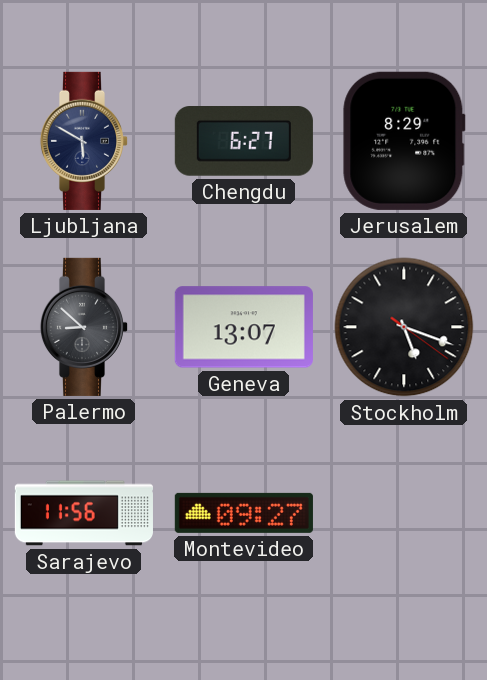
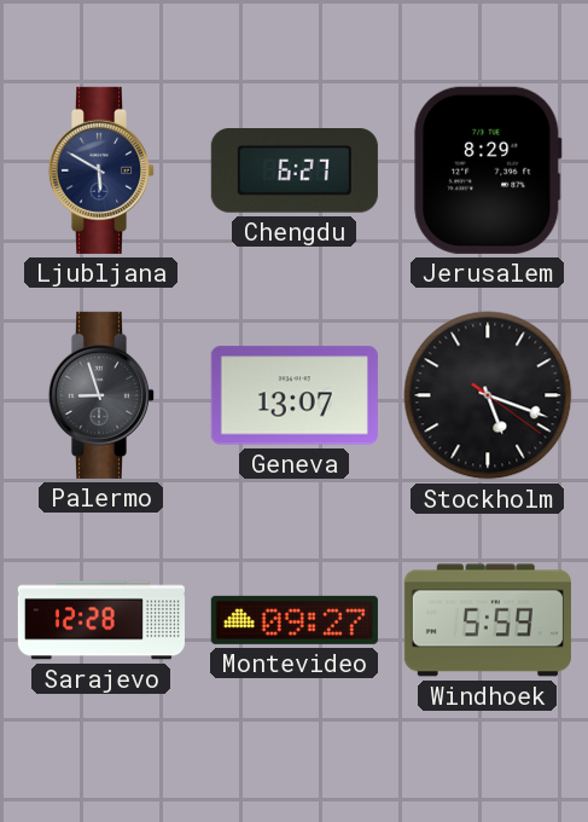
Palermo: 8:52 -> 8:57 (101, 395)
Sarajevo: 11:56 -> 12:28 (101, 620)
Windhoek: none -> 5:59 (488, 620)
